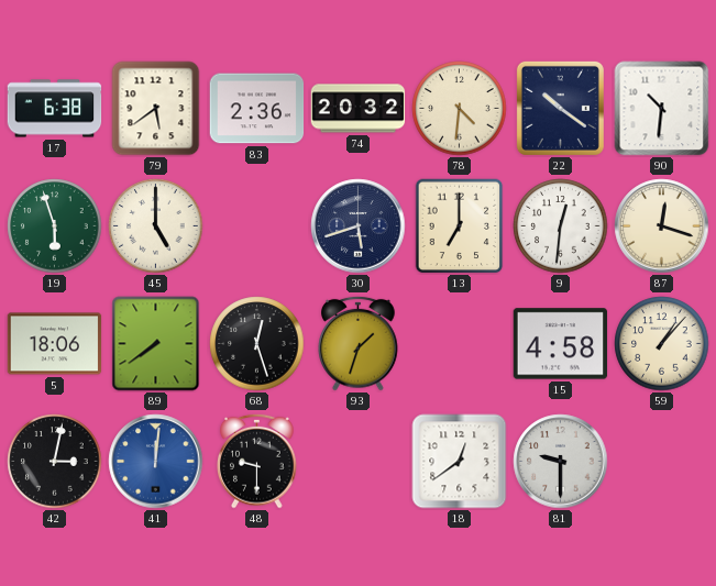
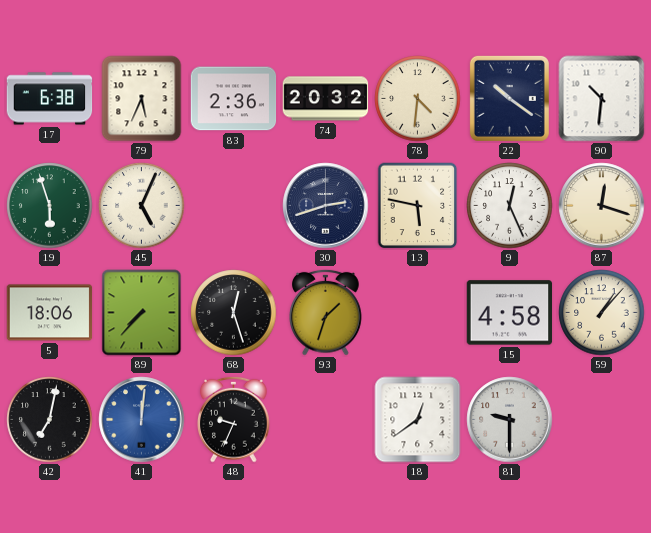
79: 5:39 -> 5:34 (142, 99)
45: 5:00 -> 5:04 (142, 206)
30: 5:42 -> 2:42 (326, 206)
13: 7:00 -> 5:47 (418, 206)
9: 12:31 -> 12:26 (510, 206)
89: 7:39 -> 7:37 (142, 313)
42: 3:02 -> 7:02 (50, 420)
48: 9:30 -> 9:34 (234, 419)
